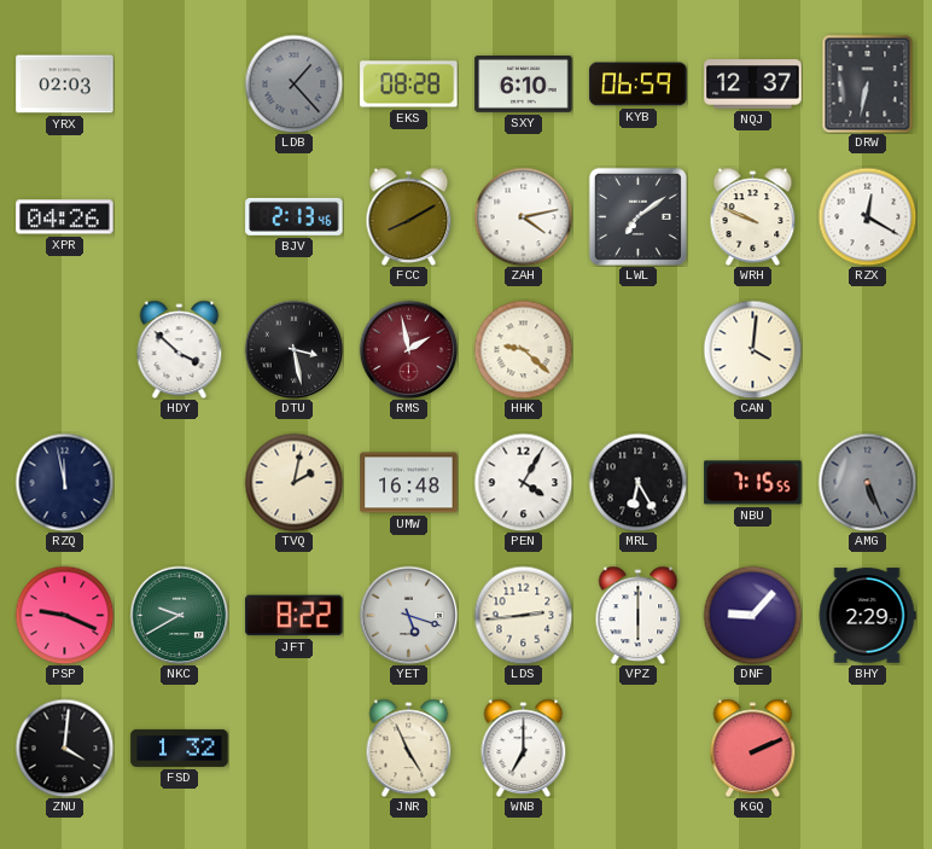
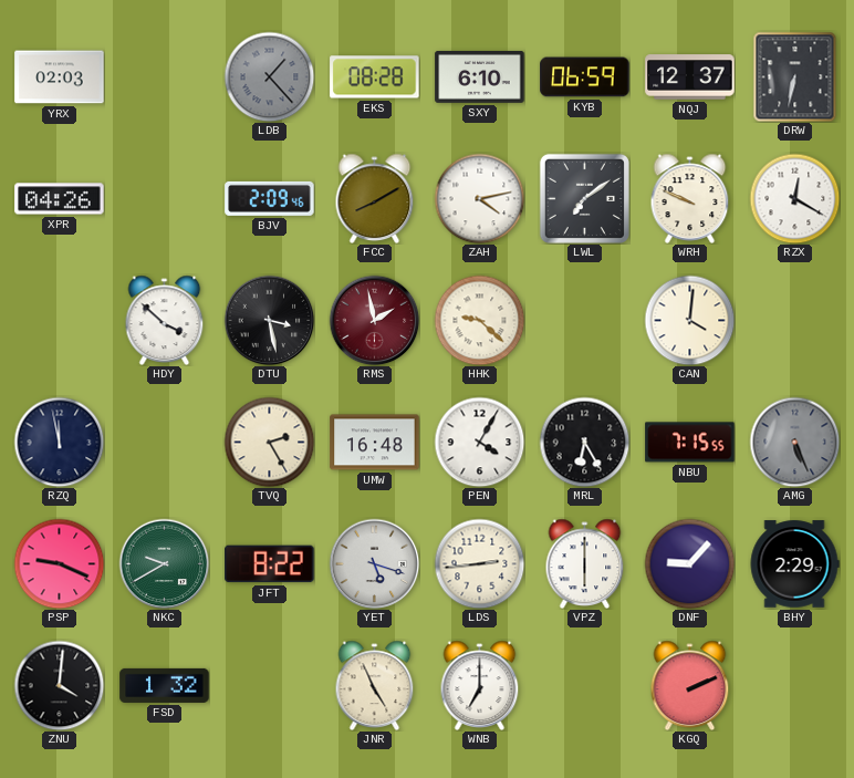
BJV: 2:13 -> 2:09 (270, 198)
TVQ: 2:02 -> 2:25 (269, 442)
